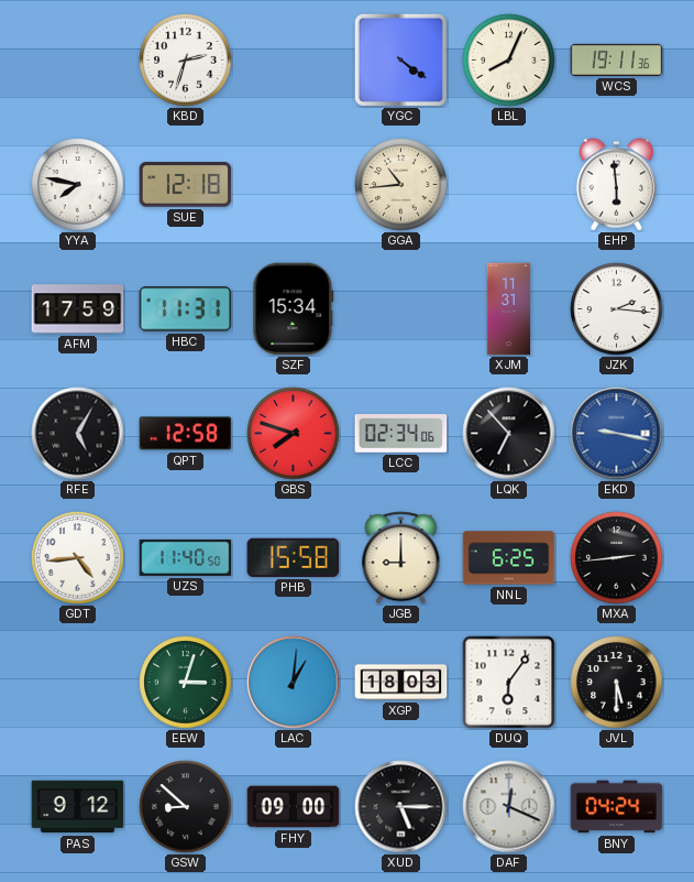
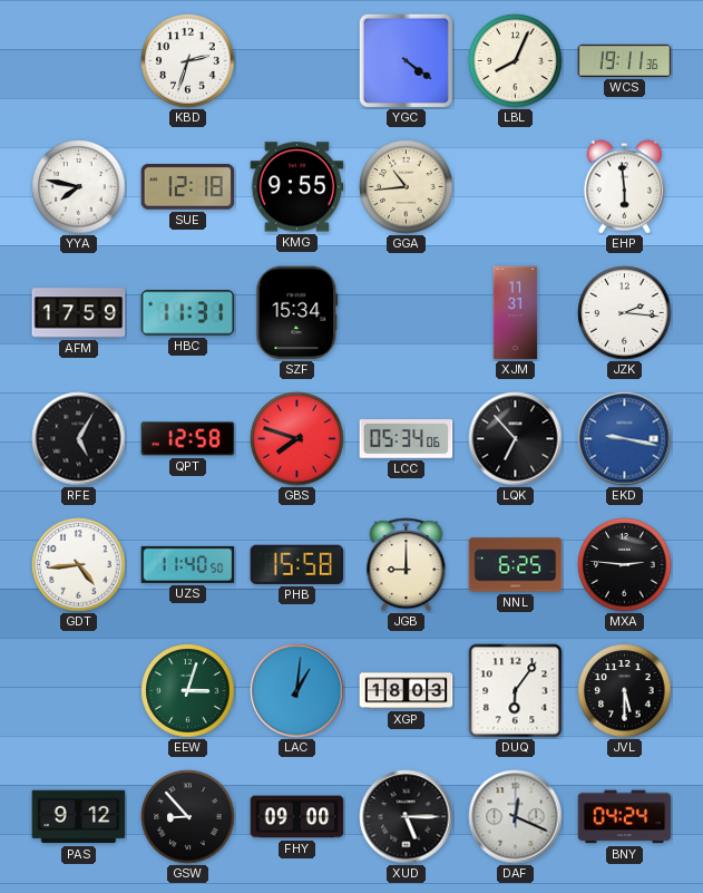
KMG: none -> 9:55 (297, 187)
LCC: 02:34 -> 05:34 (407, 439)
MXA: 2:44 -> 2:46 (625, 565)
GSW: 8:52 -> 8:53 (188, 817)
